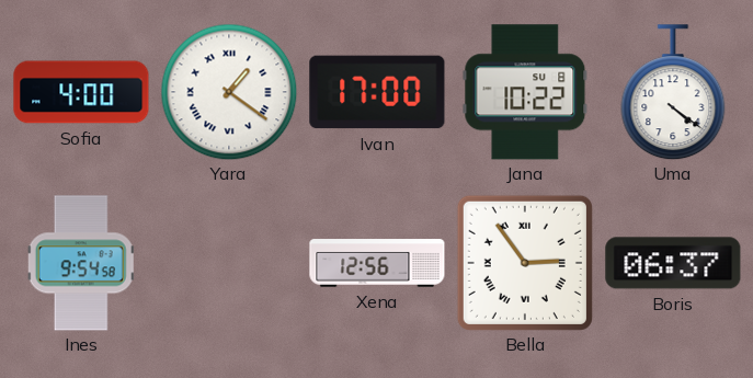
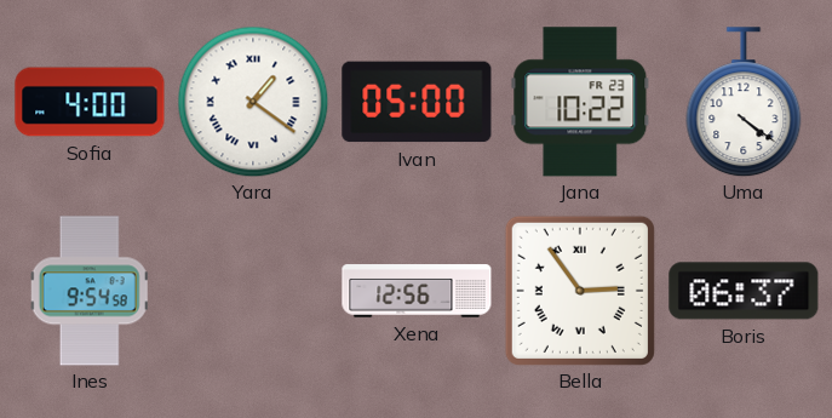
Ivan: 17:00 -> 05:00 (417, 102)
Jana date: SU 8 -> FR 23 (580, 102)
